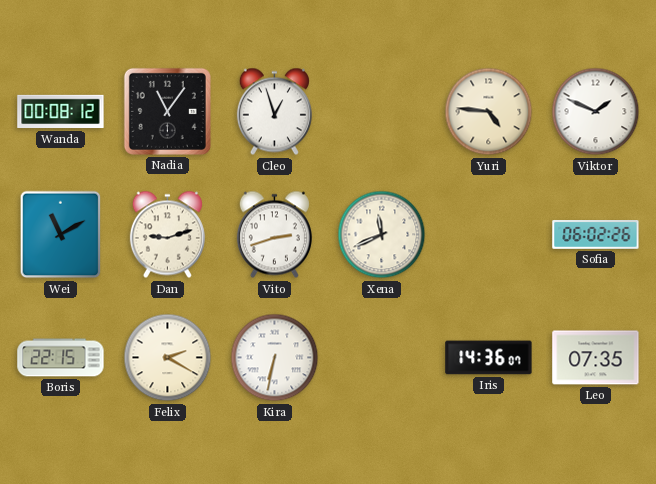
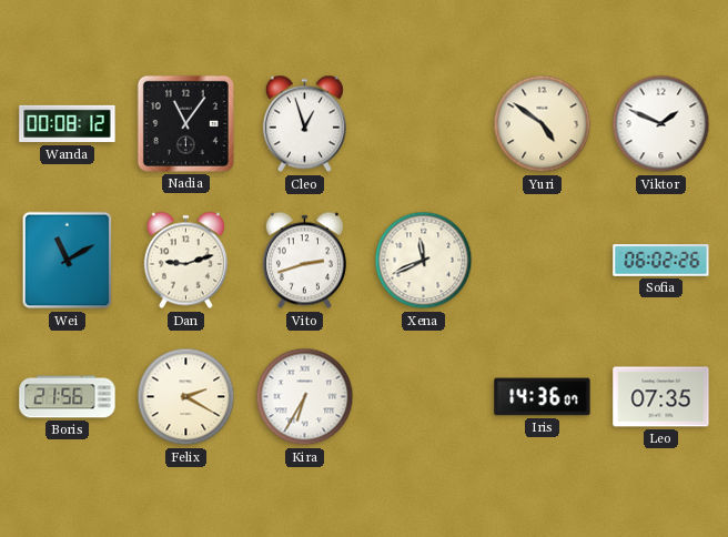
Yuri: 4:46 -> 4:51 (543, 124)
Boris: 22:15 -> 21:56 (68, 397)
Kira: 6:32 -> 6:35 (305, 397)
